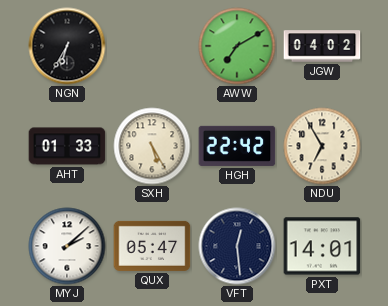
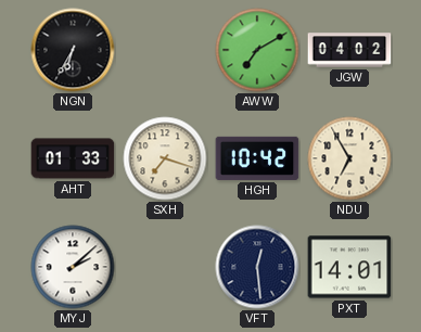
SXH: 5:25 -> 7:18 (165, 158)
HGH: 22:42 -> 10:42 (257, 158)
QUX: 05:47 -> none (152, 246)
